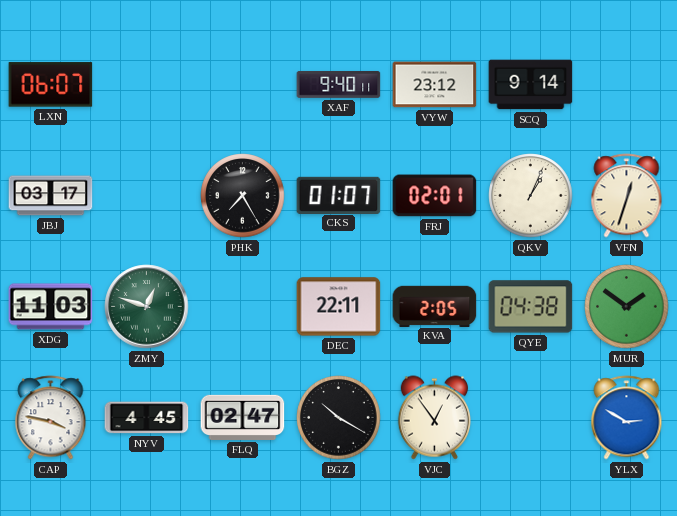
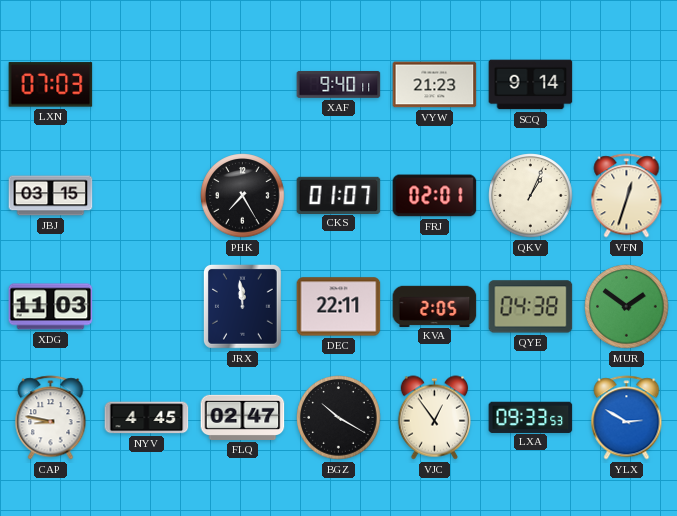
LXN: 06:07 -> 07:03 (51, 85)
VYW: 23:12 -> 21:23 (435, 85)
JBJ: 03:17 -> 03:15 (51, 196)
ZMY: 12:48 -> none (147, 307)
JRX: none -> 11:59 (242, 306)
CAP: 3:47 -> 8:47 (51, 418)
LXA: none -> 09:33 (531, 417)
